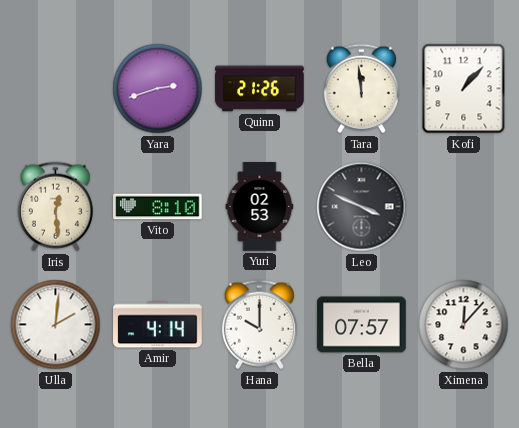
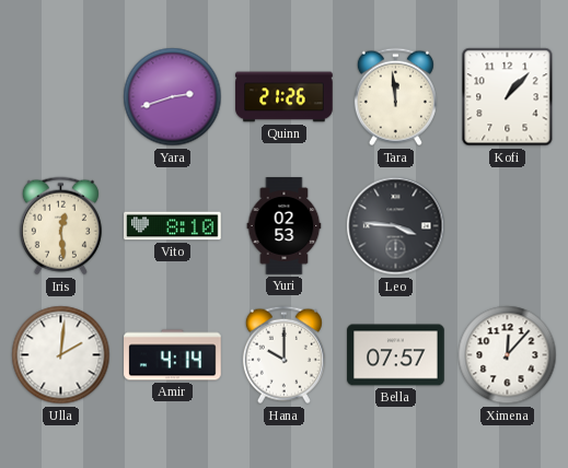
Leo: 3:49 -> 3:46 (396, 226)
